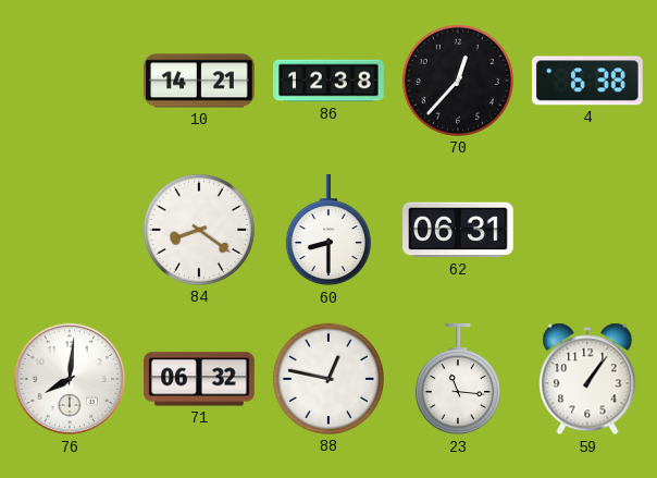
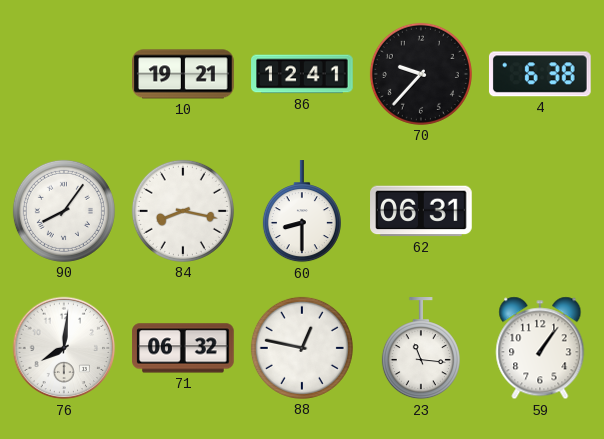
10: 14:21 -> 19:21 (183, 74)
86: 12:38 -> 12:41 (302, 74)
70: 12:37 -> 9:37 (421, 74)
90: none -> 8:06 (64, 211)
84: 8:21 -> 8:17 (183, 211)
